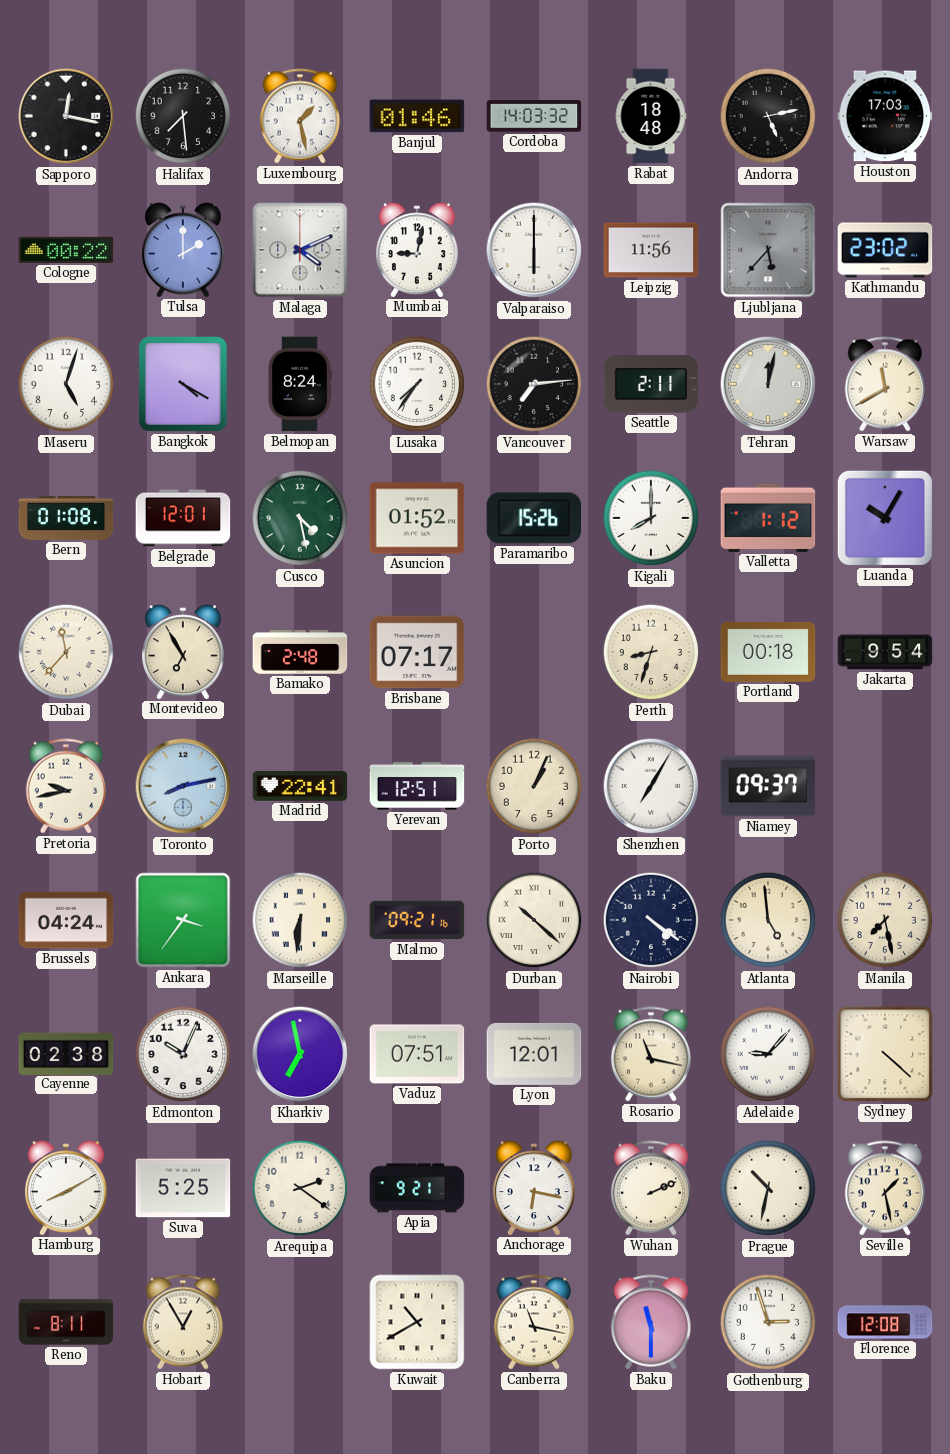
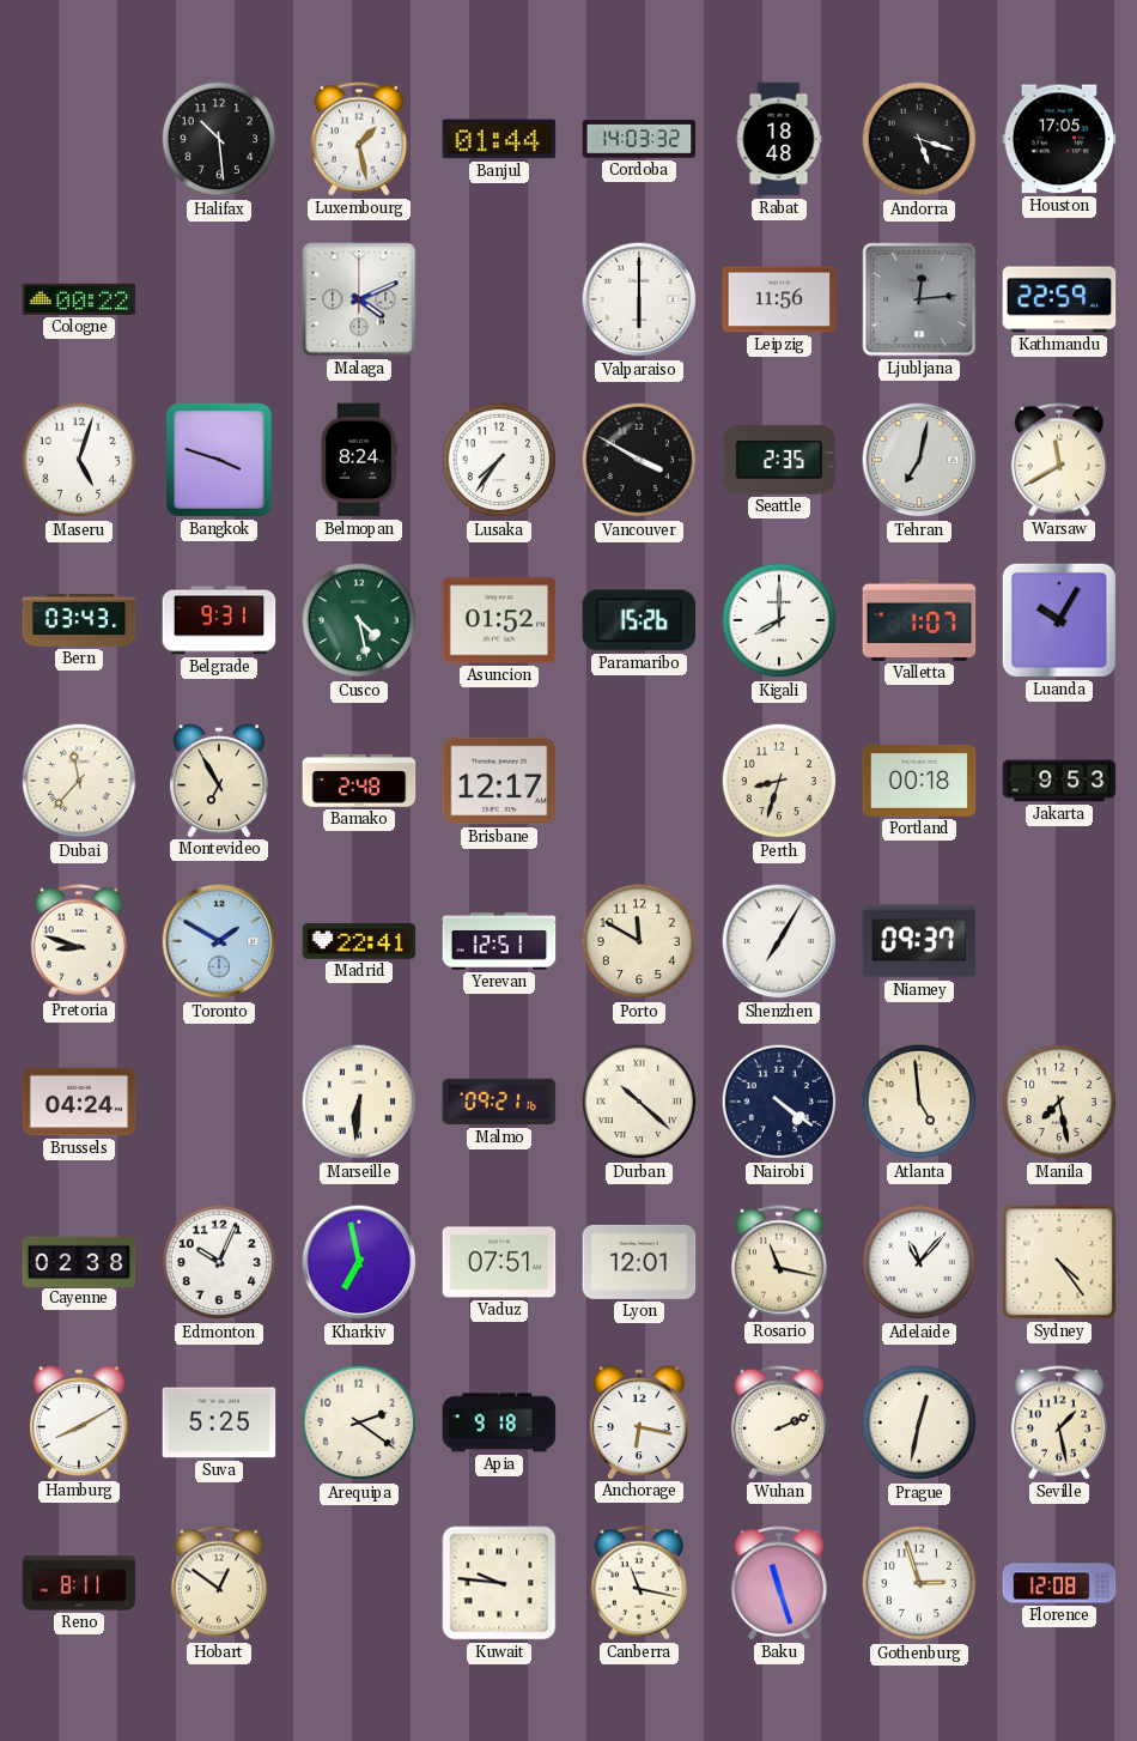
Sapporo: 12:17 -> none (66, 116)
Halifax: 7:29 -> 10:29 (219, 139)
Banjul: 01:46 -> 01:44 (499, 139)
Andorra: 5:13 -> 5:18 (919, 139)
Houston: 17:03 -> 17:05 (1059, 139)
Tulsa: 2:00 -> none (184, 250)
Mumbai: 9:02 -> none (418, 250)
Ljubljana: 5:37 -> 12:14 (919, 299)
Kathmandu: 23:02 -> 22:59 (1059, 299)
Bangkok: 4:20 -> 3:48 (220, 460)
Vancouver: 7:14 -> 3:50 (639, 460)
Seattle: 2:11 -> 2:35 (779, 460)
Tehran: 12:02 -> 7:02 (919, 460)
Bern: 01:08 -> 03:43 (79, 620)
Belgrade: 12:01 -> 9:31 (219, 620)
Valletta: 1:12 -> 1:07 (919, 620)
Brisbane: 07:17 -> 12:17 (499, 781)
Jakarta: 9:54 -> 9:53 (1059, 781)
Pretoria: 9:43 -> 8:48 (79, 941)
Toronto: 8:13 -> 1:50 (219, 941)
Porto: 1:04 -> 11:50 (639, 941)
Ankara: 3:36 -> none (183, 920)
Adelaide: 9:07 -> 11:07 (919, 1262)
Sydney: 4:22 -> 4:24 (1059, 1262)
Apia: 9:21 -> 9:18 (499, 1422)
Prague: 10:32 -> 12:32 (919, 1422)
Hobart: 12:55 -> 12:51 (219, 1583)
Kuwait: 10:40 -> 9:46 (499, 1583)
Baku: 11:30 -> 11:27 (779, 1583)
